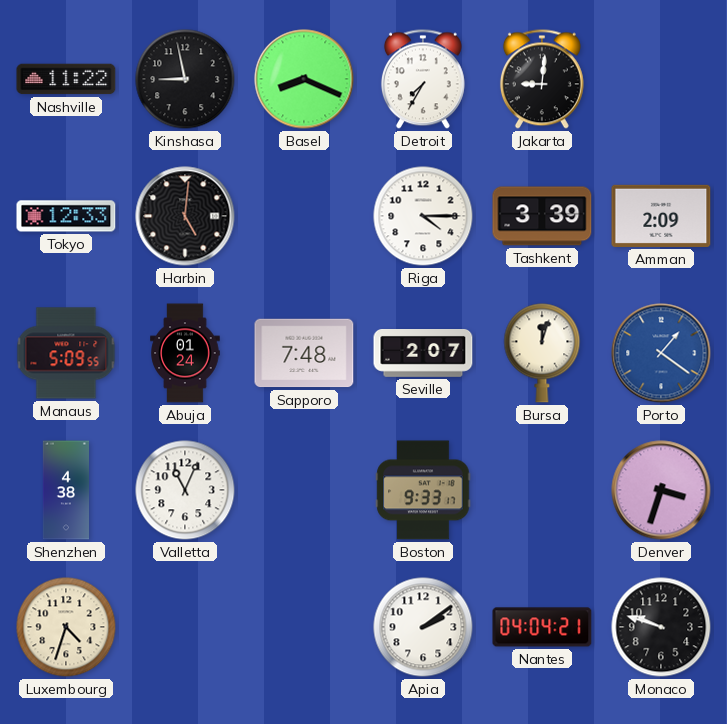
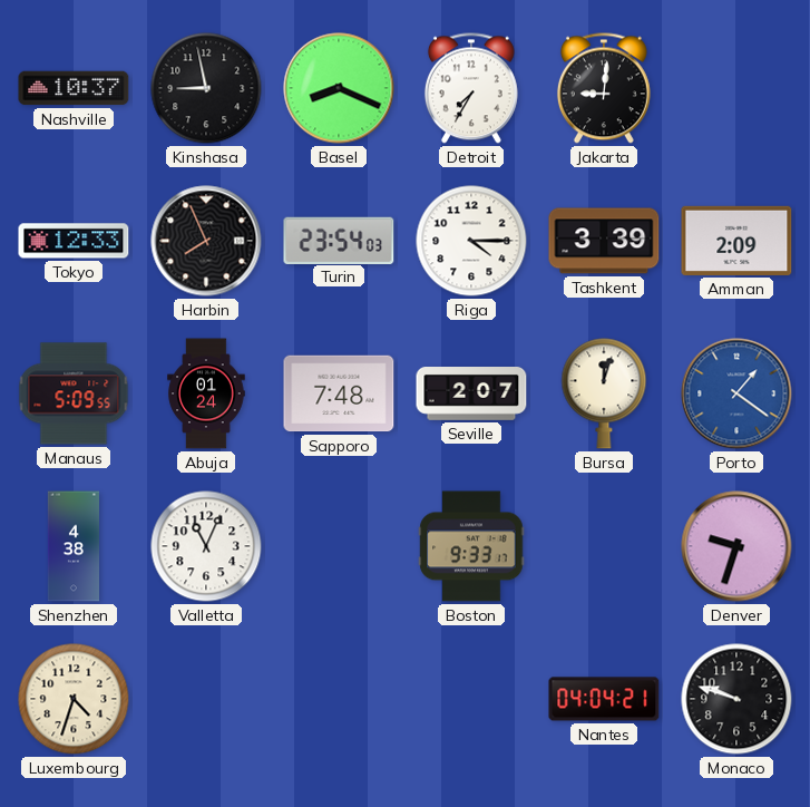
Nashville: 11:22 -> 10:37 (74, 88)
Harbin: 5:01 -> 7:56 (206, 241)
Turin: none -> 23:54 (339, 240)
Denver: 3:33 -> 9:33 (736, 546)
Apia: 2:09 -> none (423, 627)
